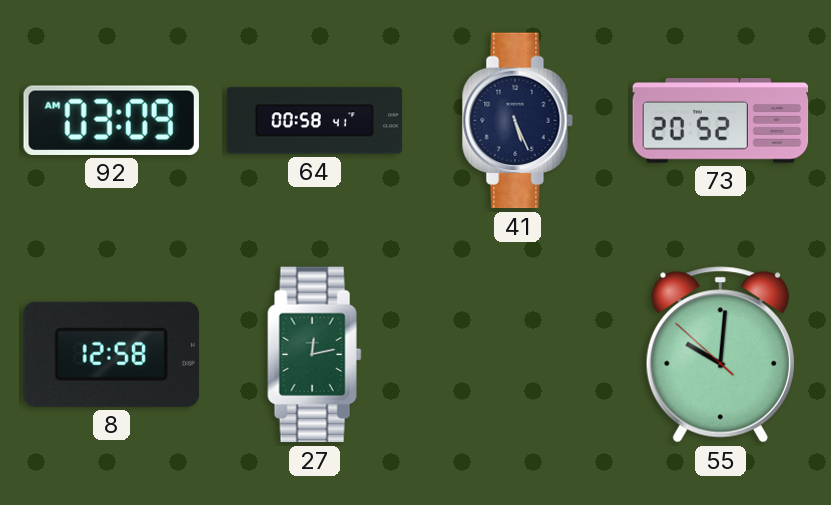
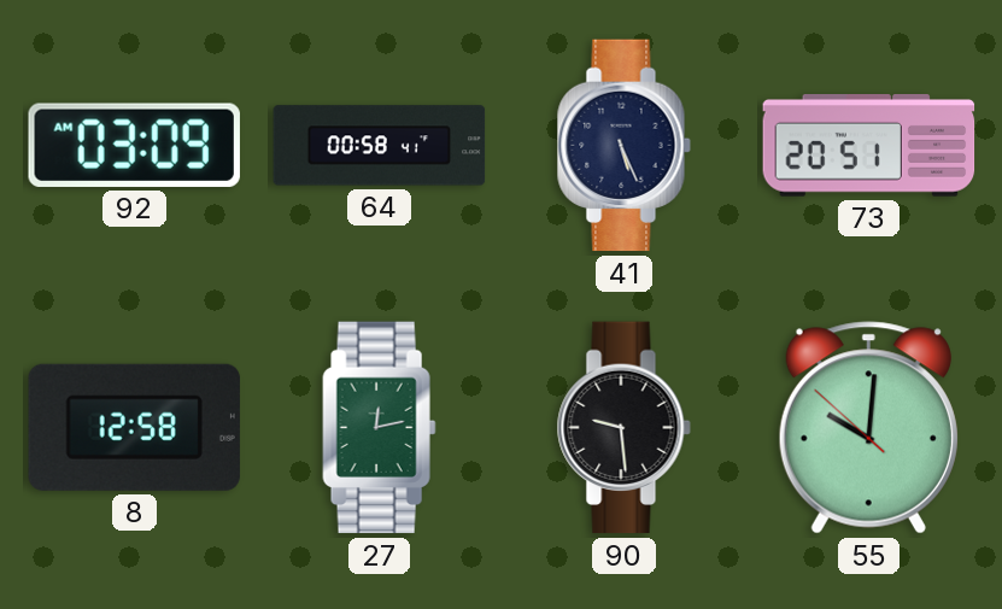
73: 20:52 -> 20:51 (869, 146)
90: none -> 9:29 (623, 428)
